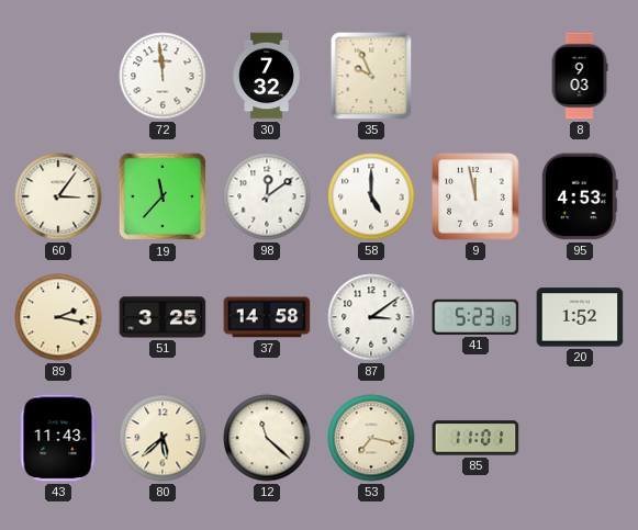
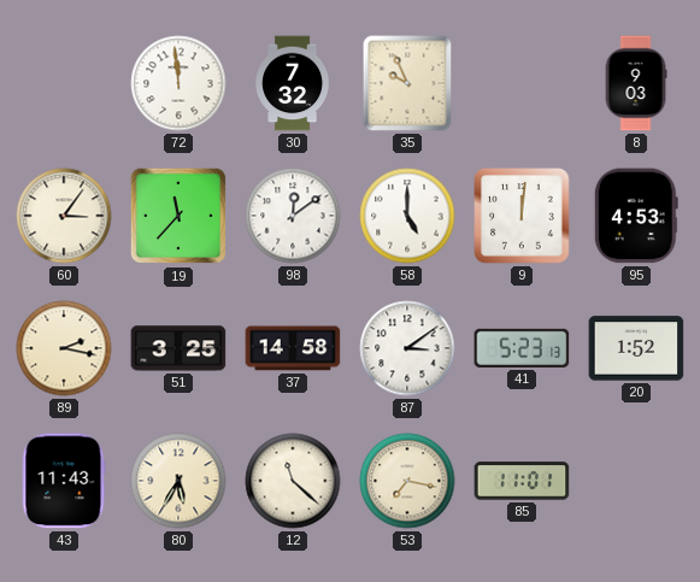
9: 11:58 -> 12:01 (522, 216)
80: 5:38 -> 5:35 (178, 481)
